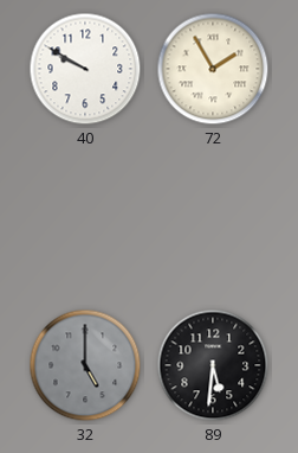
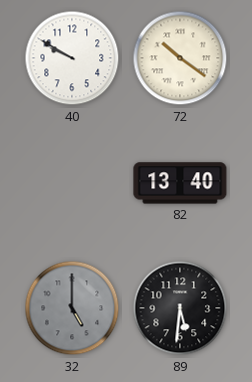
72: 1:55 -> 10:21 (180, 58)
82: none -> 13:40 (180, 183)
